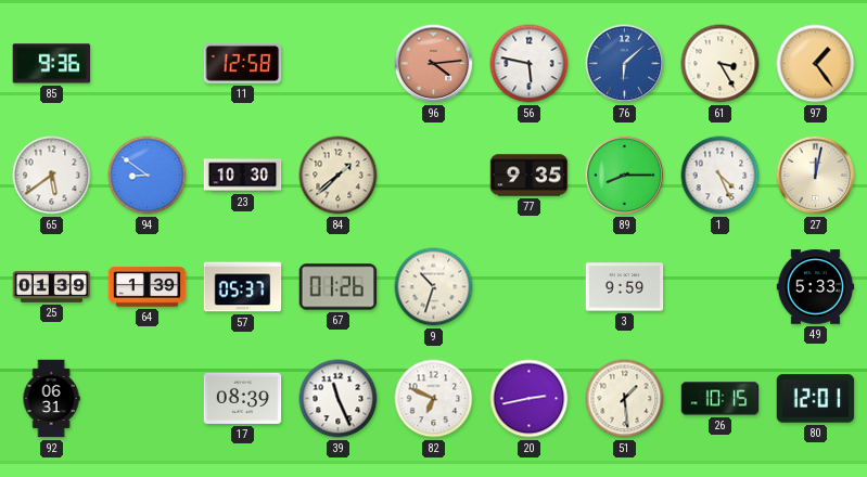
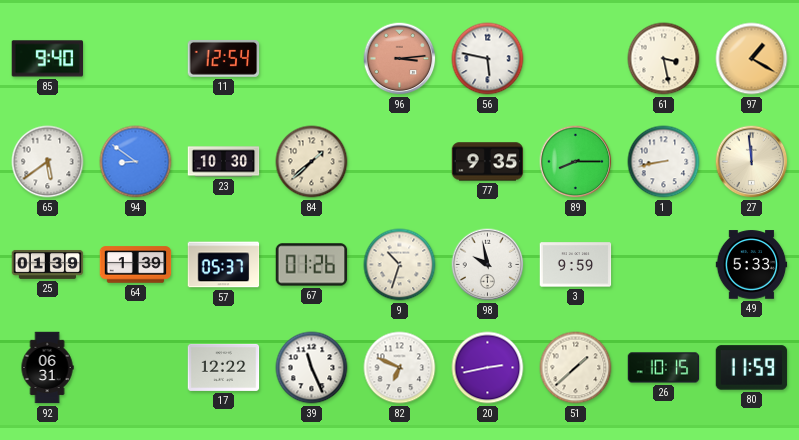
85: 9:36 -> 9:40 (48, 59)
11: 12:58 -> 12:54 (224, 58)
96: 4:14 -> 3:14 (400, 59)
76: 6:08 -> none (625, 64)
61: 3:25 -> 3:28 (664, 59)
97: 1:24 -> 1:20 (752, 59)
1: 4:26 -> 8:43 (664, 162)
27: 12:02 -> 11:59 (752, 162)
98: none -> 9:58 (488, 265)
17: 08:39 -> 12:22 (224, 367)
51: 1:29 -> 1:38 (576, 368)
80: 12:01 -> 11:59 (752, 368)
